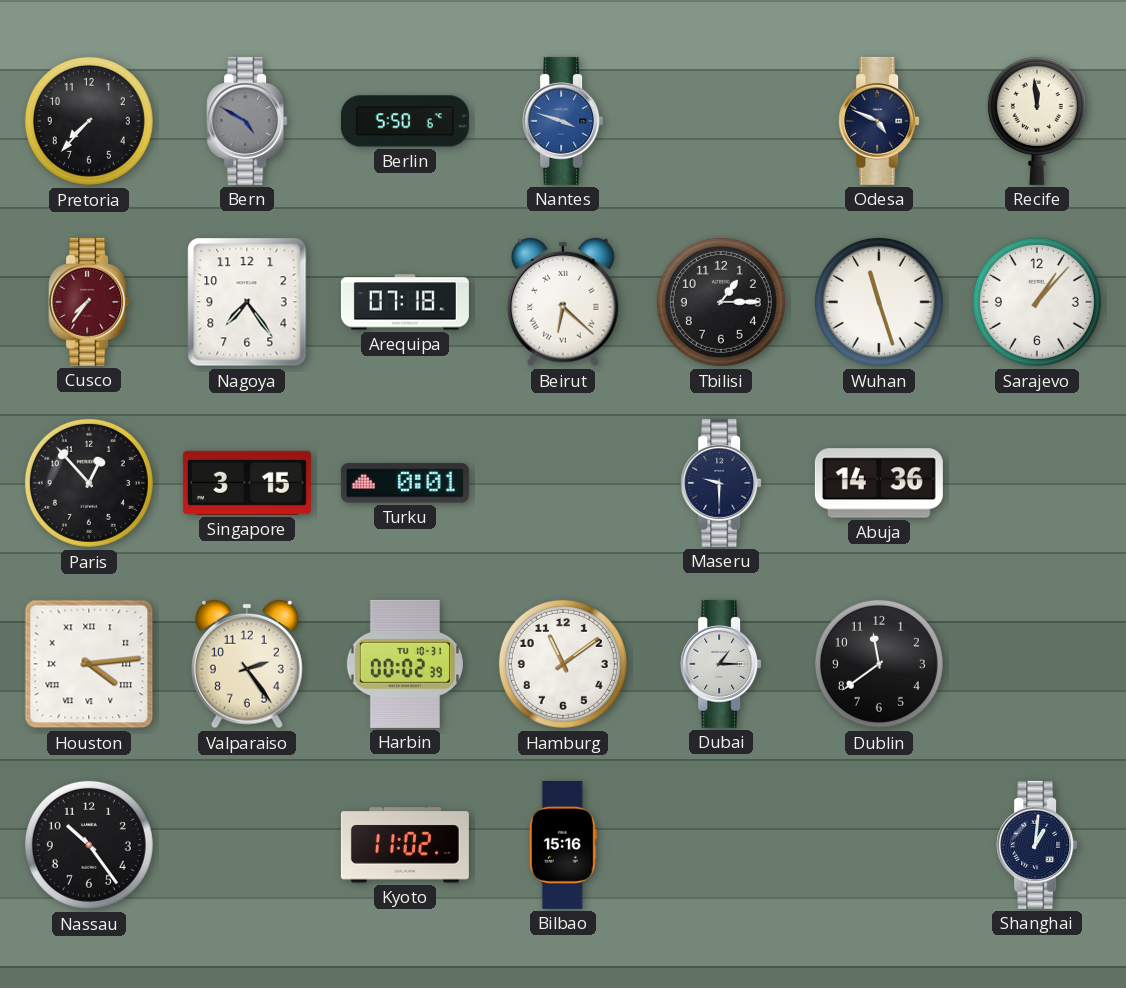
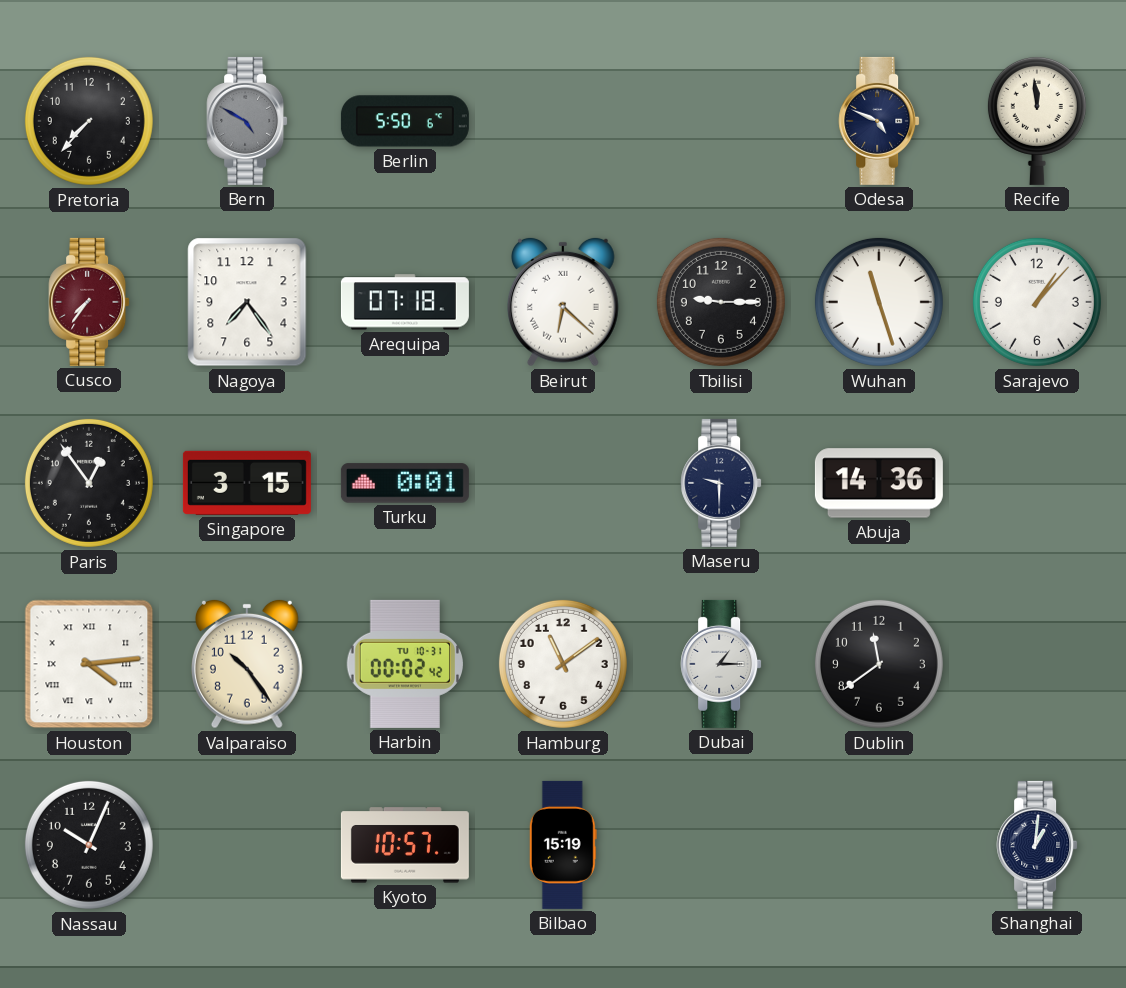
Nantes: 3:48 -> none (563, 121)
Tbilisi: 1:15 -> 9:15 (721, 302)
Paris: 12:53 -> 12:54 (89, 483)
Valparaiso: 2:24 -> 10:24 (248, 664)
Harbin: 00:02:39 -> 00:02:42 (404, 664)
Nassau: 10:24 -> 10:04 (89, 845)
Kyoto: 11:02 -> 10:57 (405, 845)
Bilbao: 15:16 -> 15:19 (563, 845)
